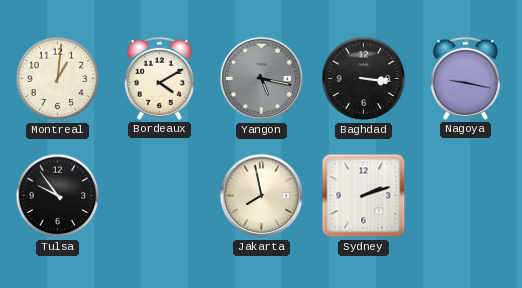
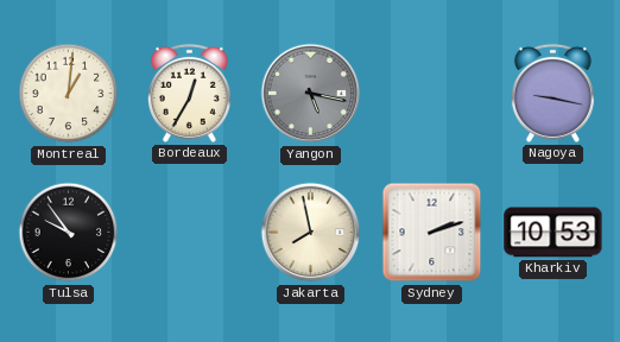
Bordeaux: 4:10 -> 12:35 (189, 93)
Baghdad: 3:16 -> none (364, 79)
Kharkiv: none -> 10:53 (553, 233)
